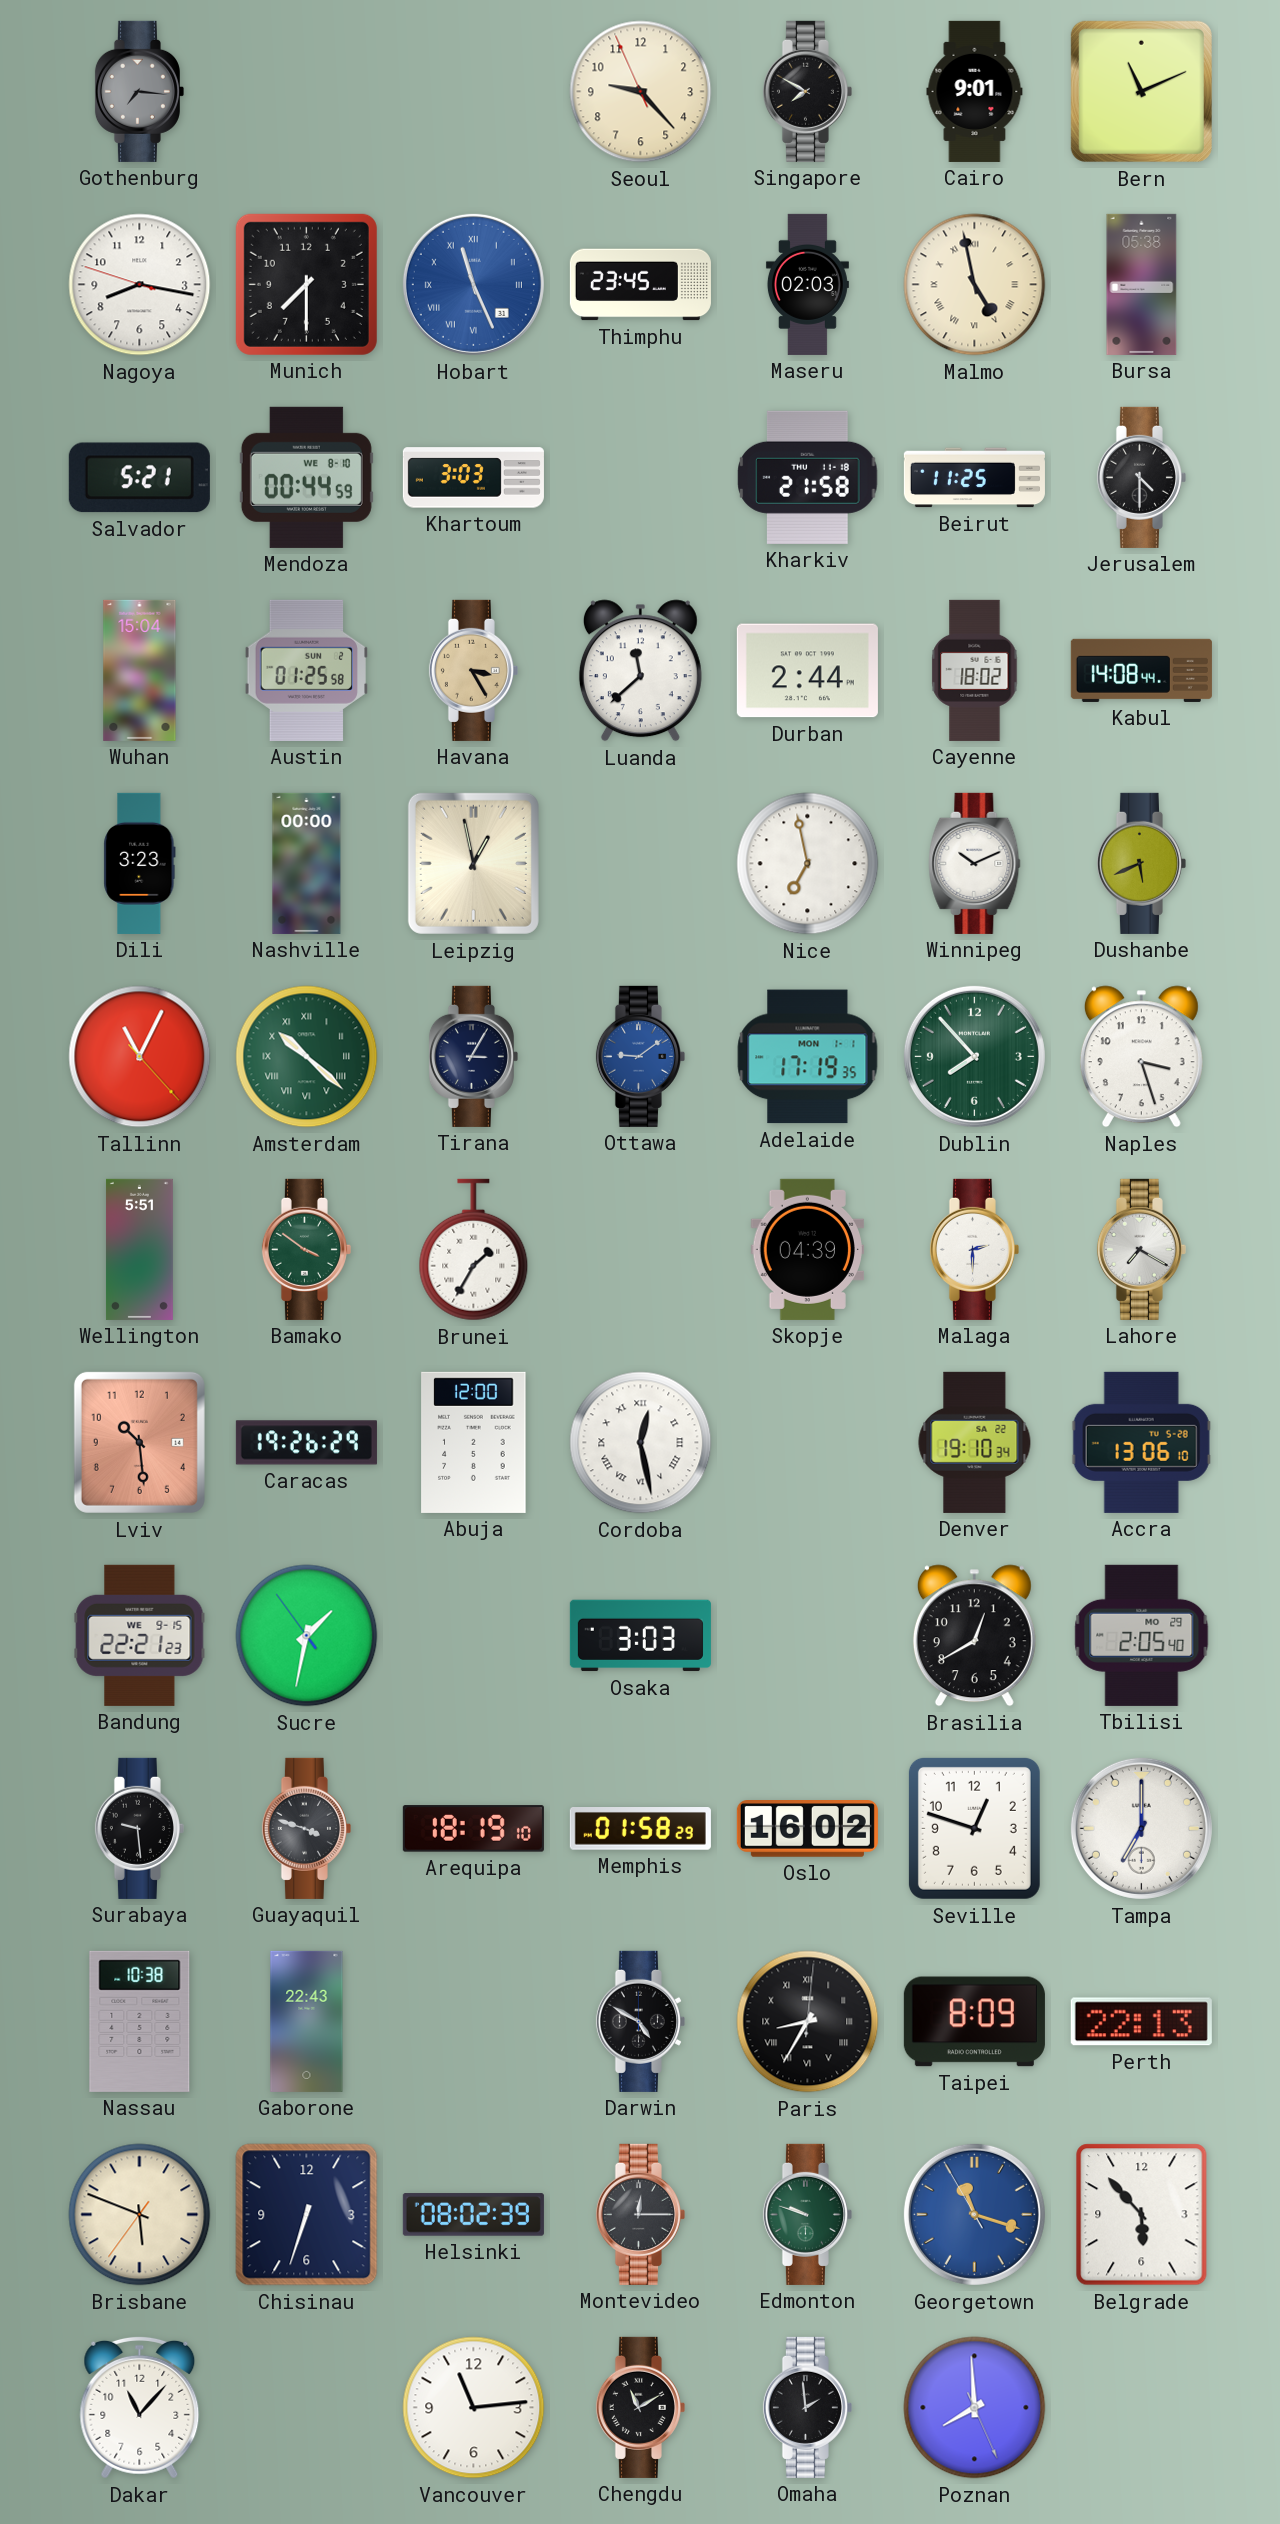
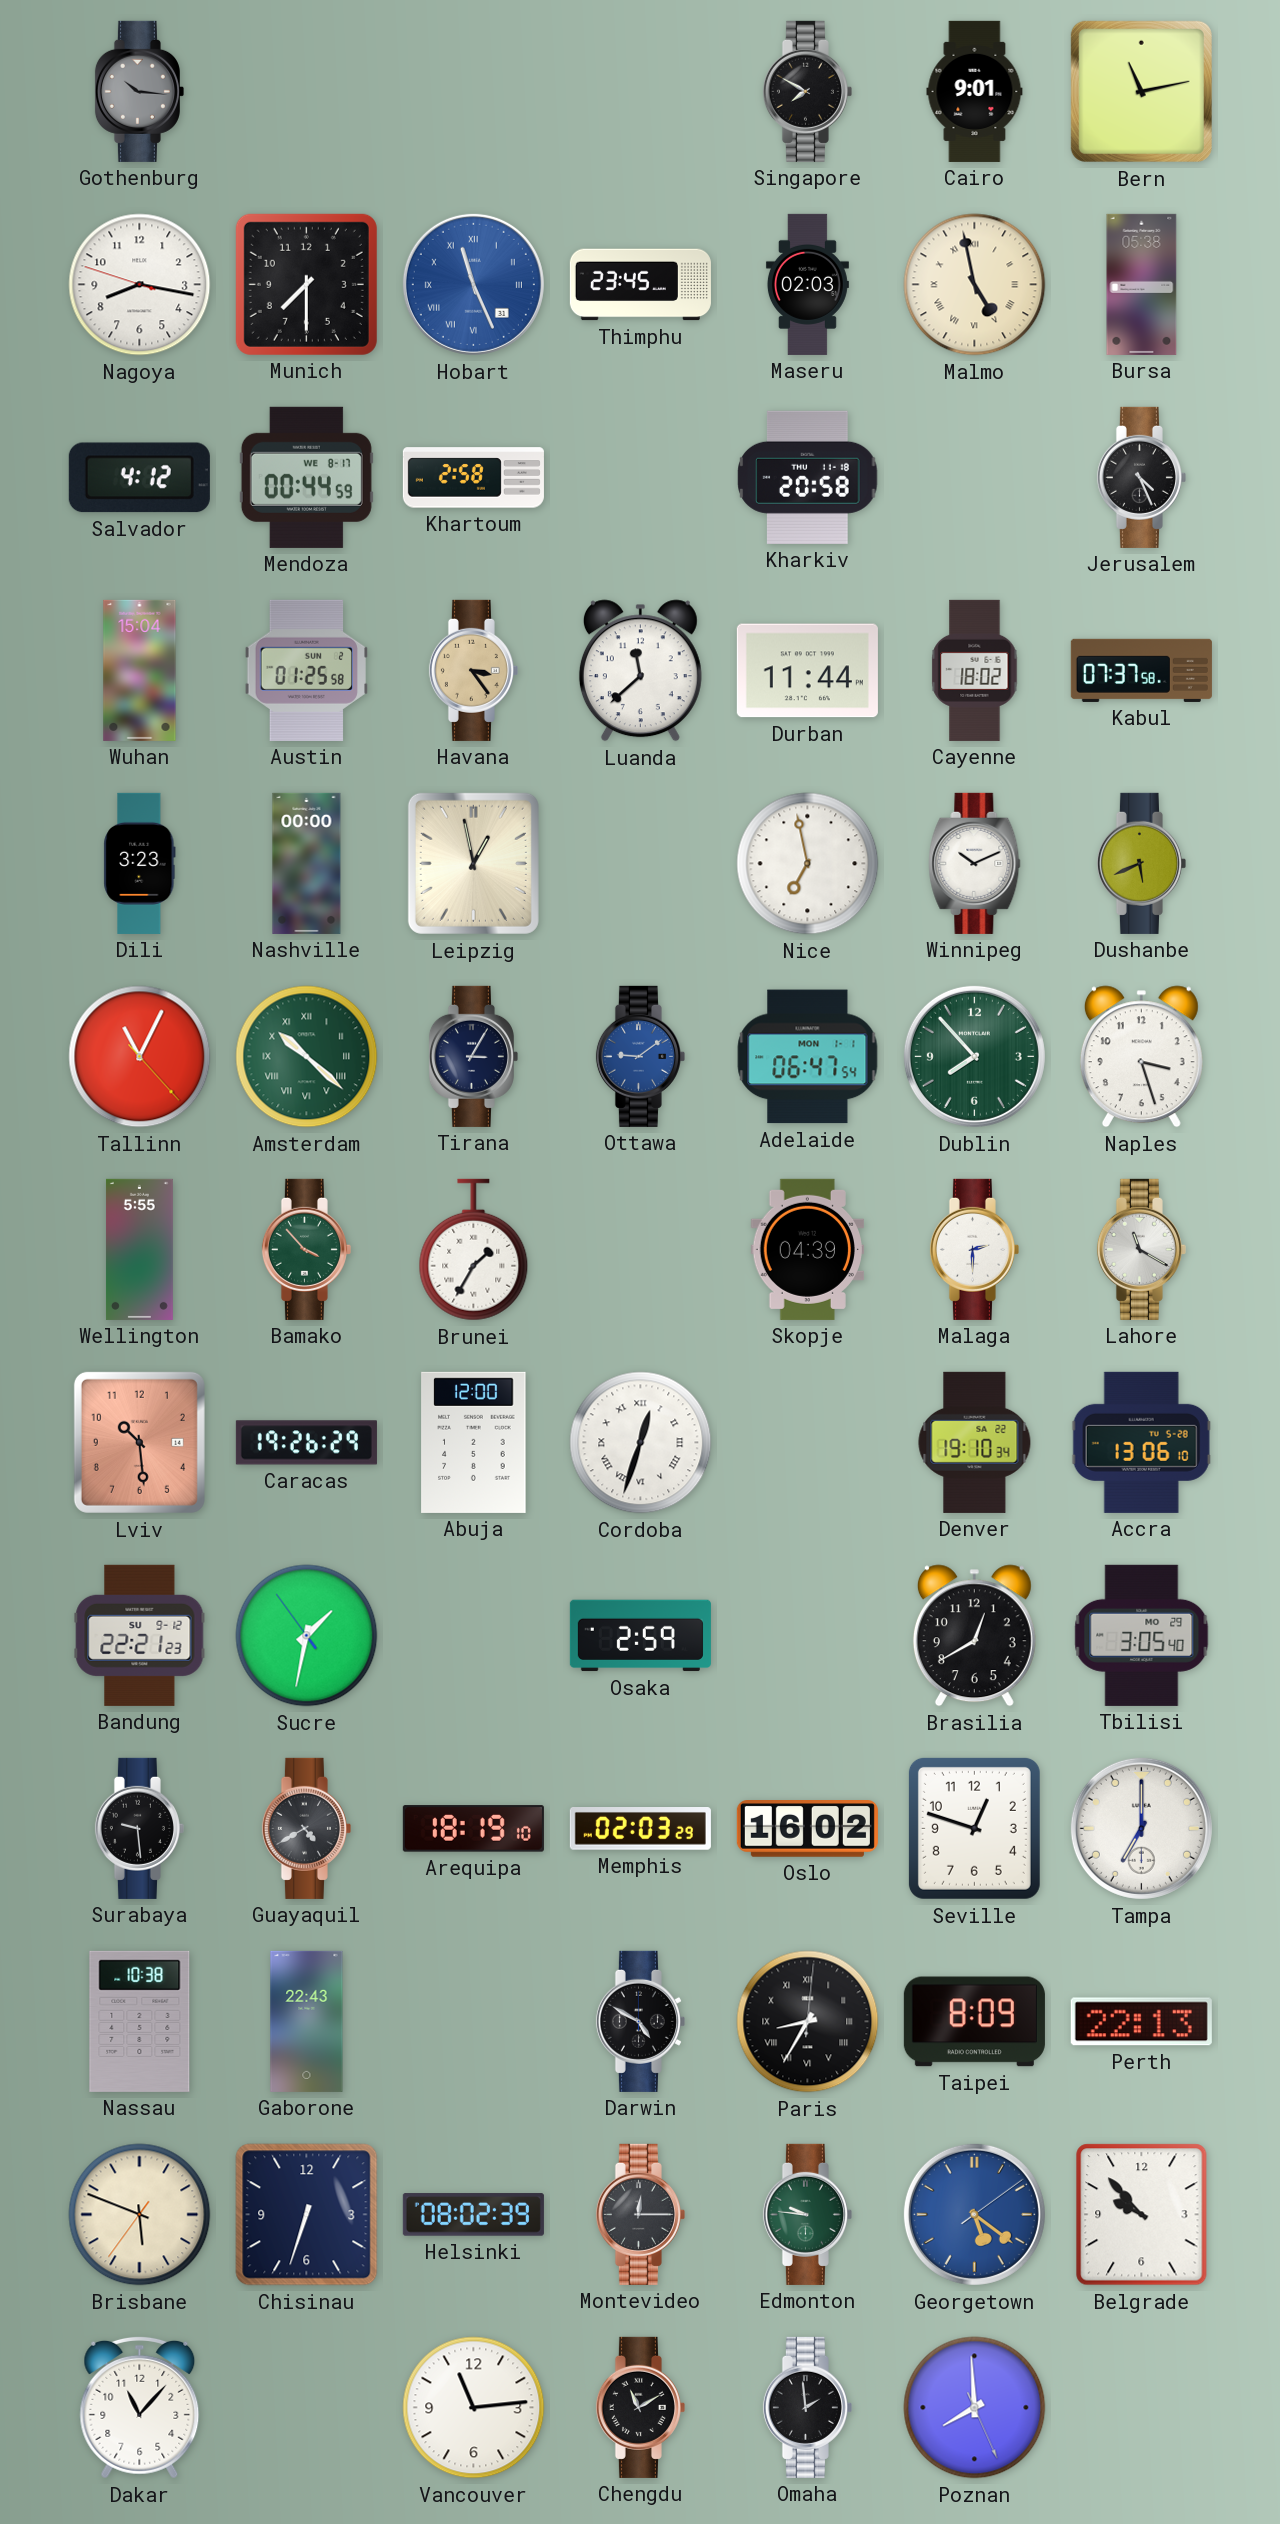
Gothenburg: 7:16 -> 10:16 (139, 91)
Seoul: 9:22 -> none (641, 92)
Bern: 11:11 -> 11:13 (1141, 91)
Salvador: 5:21 -> 4:12 (139, 478)
Mendoza date: WE 8-10 -> WE 8-17 (306, 477)
Khartoum: 3:03 -> 2:58 (473, 478)
Kharkiv: 21:58 -> 20:58 (808, 477)
Beirut: 11:25 -> none (974, 478)
Jerusalem: 4:30 -> 4:26 (1141, 477)
Havana: 3:25 -> 3:24 (473, 670)
Durban: 2:44 -> 11:44 (807, 671)
Kabul: 14:08 -> 07:37 (1141, 670)
Adelaide: 17:19 -> 06:47 (808, 1057)
Wellington: 5:51 -> 5:55 (139, 1249)
Bamako: 3:51 -> 3:53 (306, 1249)
Lahore: 7:20 -> 11:20 (1141, 1249)
Cordoba: 12:28 -> 12:33 (641, 1443)
Bandung date: WE 9-15 -> SU 9-12 (140, 1635)
Osaka: 3:03 -> 2:59 (640, 1636)
Tbilisi: 2:05 -> 3:05 (1142, 1635)
Guayaquil: 3:48 -> 4:40 (306, 1828)
Memphis: 01:58 -> 02:03 (640, 1829)
Edmonton: 9:48 -> 9:46 (807, 2214)
Georgetown: 11:17 -> 5:21 (974, 2214)
Belgrade: 5:53 -> 9:53 (1142, 2215)
